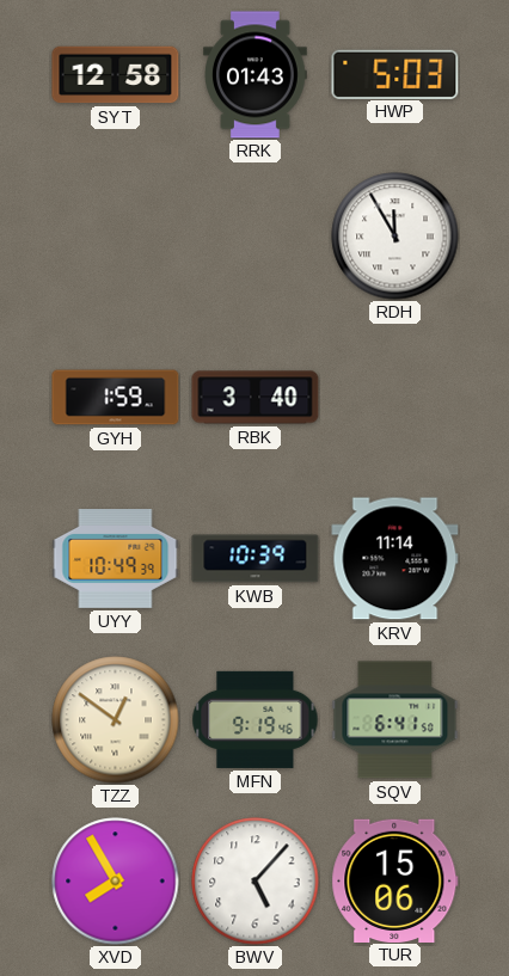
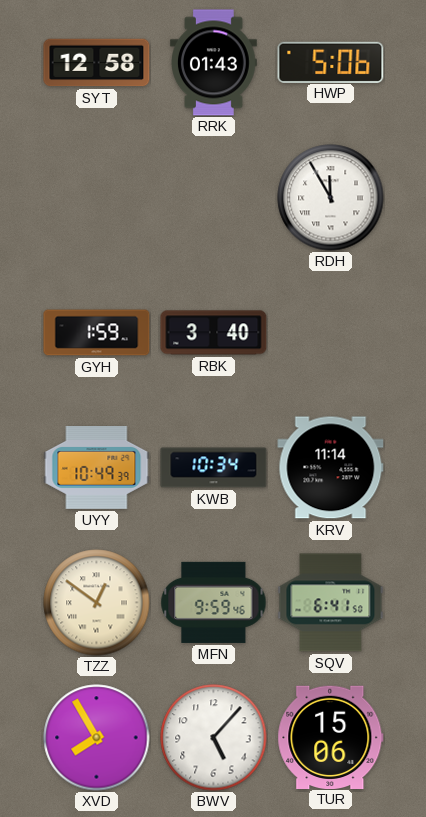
HWP: 5:03 -> 5:06 (331, 62)
KWB: 10:39 -> 10:34 (214, 468)
MFN: 9:19 -> 9:59 (214, 602)
